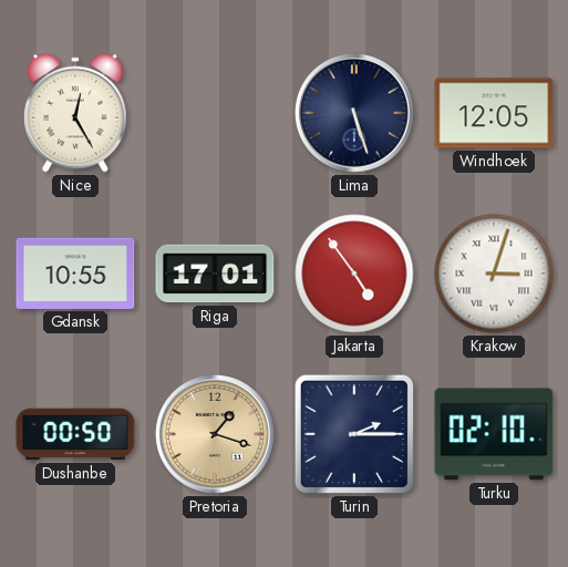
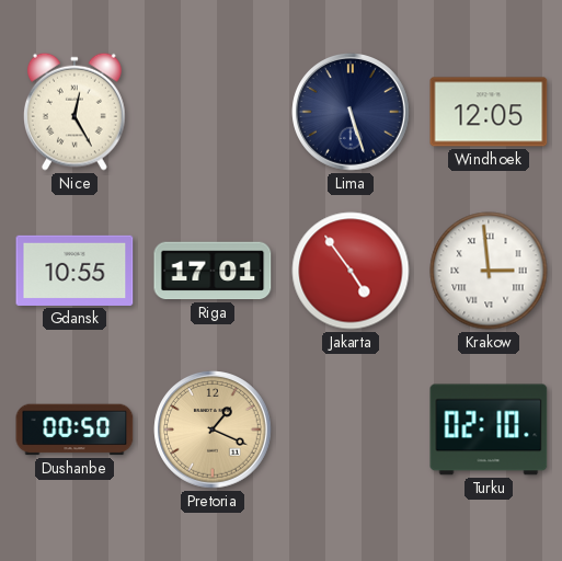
Krakow: 3:03 -> 2:59 (489, 271)
Pretoria: 1:18 -> 1:19 (213, 430)
Turin: 2:15 -> none (354, 434)
